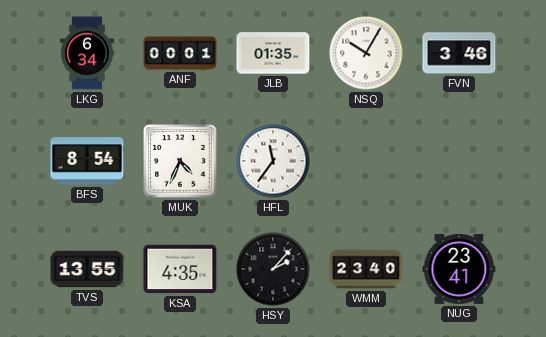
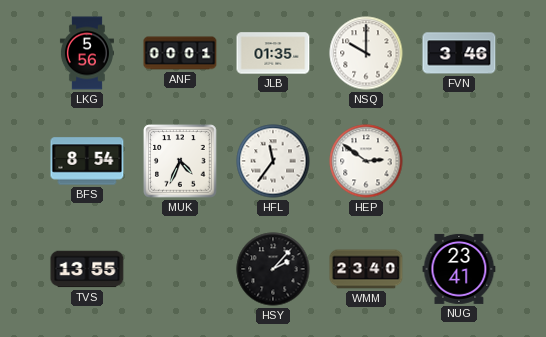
LKG: 6:34 -> 5:56 (87, 53)
NSQ: 10:05 -> 10:00 (366, 53)
HEP: none -> 2:51 (366, 161)
KSA: 4:35 -> none (180, 269)
